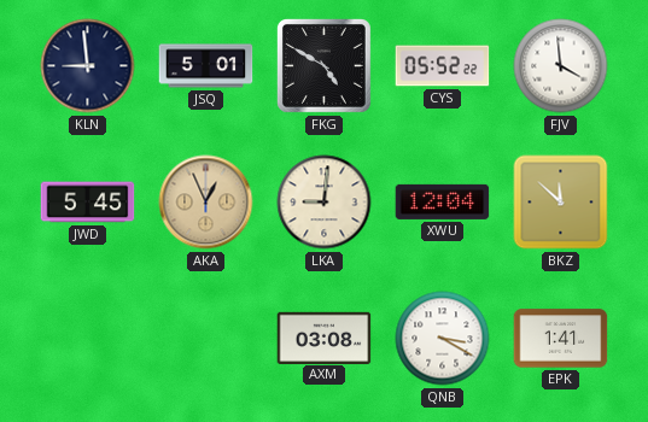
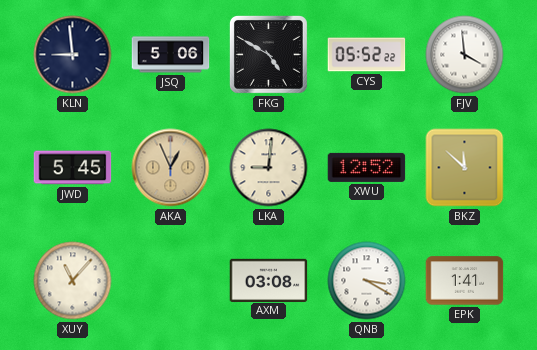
JSQ: 5:01 -> 5:06 (171, 55)
XWU: 12:04 -> 12:52 (367, 167)
XUY: none -> 11:07 (73, 281)
